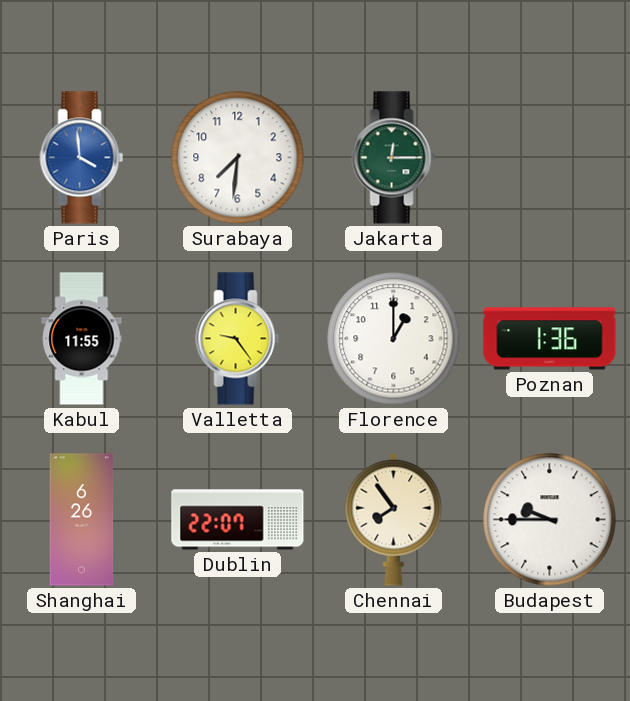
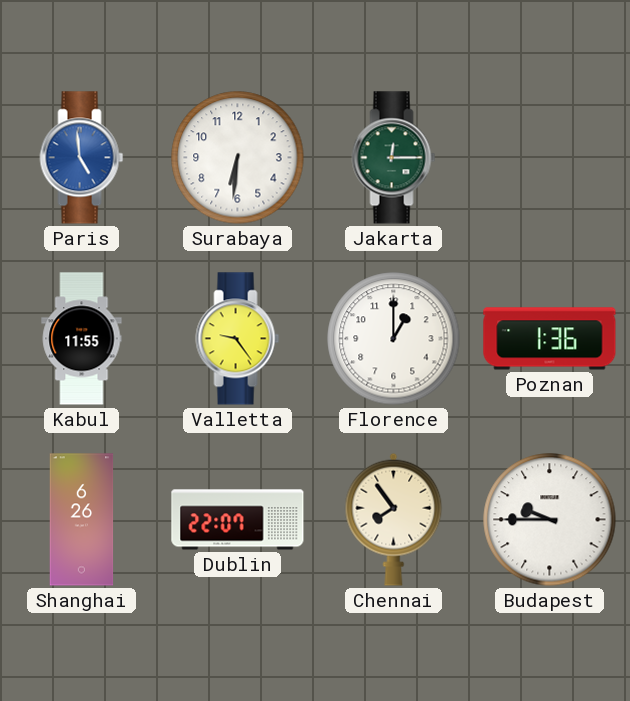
Paris: 3:59 -> 4:59 (82, 158)
Surabaya: 7:31 -> 6:31 (238, 158)
